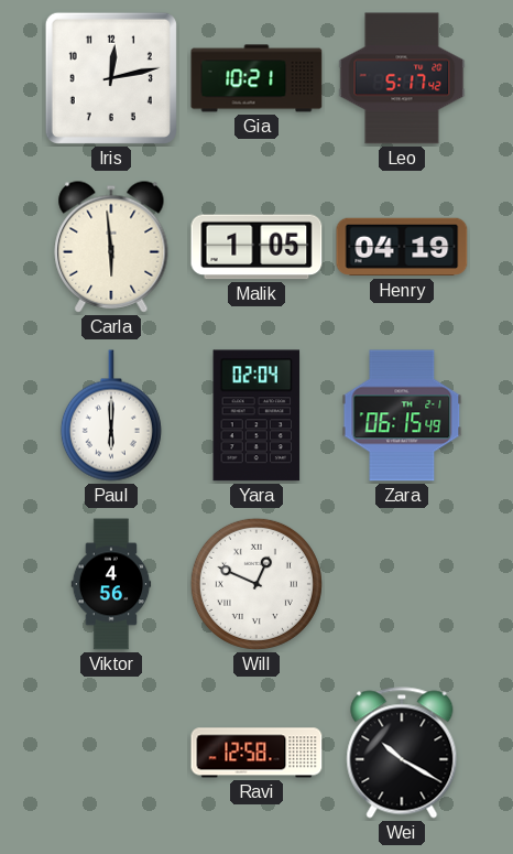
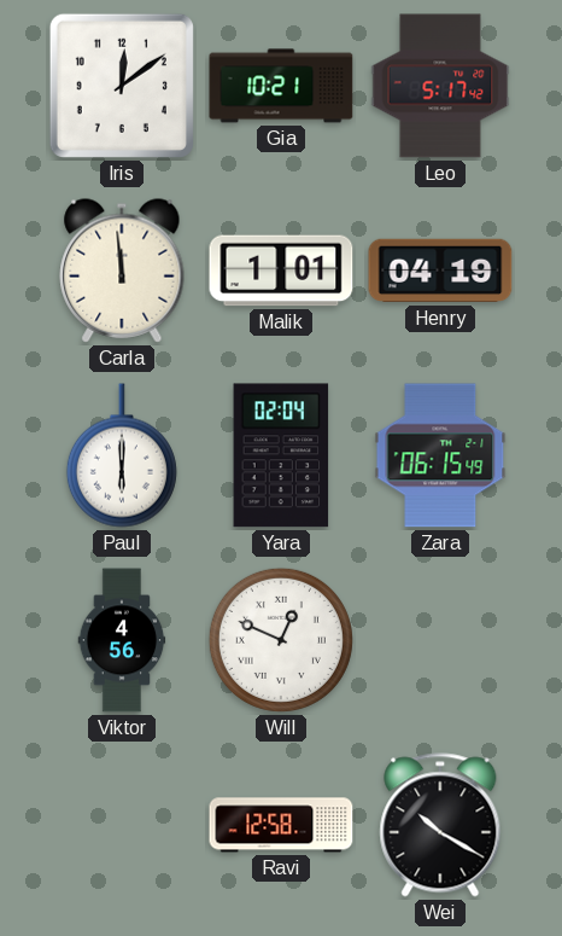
Iris: 12:13 -> 12:09 (122, 86)
Carla: 5:59 -> 11:59 (122, 271)
Malik: 1:05 -> 1:01 (281, 271)
